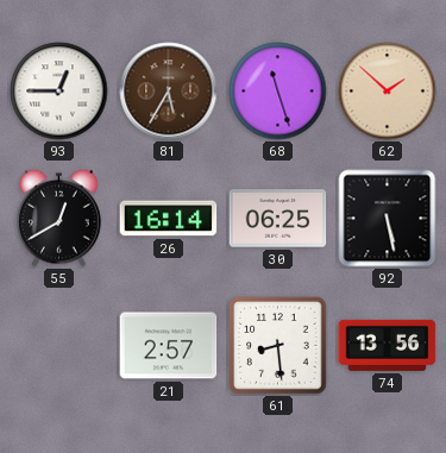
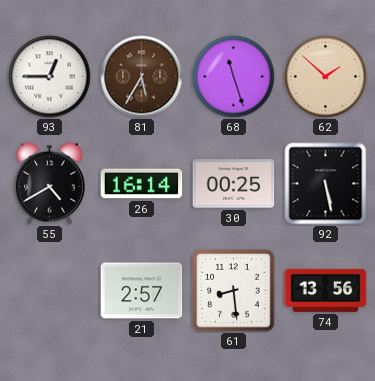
55: 12:40 -> 4:40 (50, 183)
30: 06:25 -> 00:25 (234, 184)
